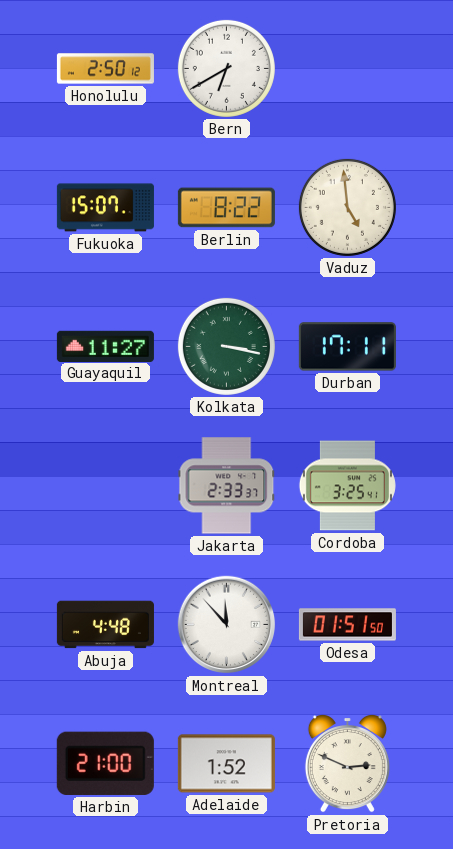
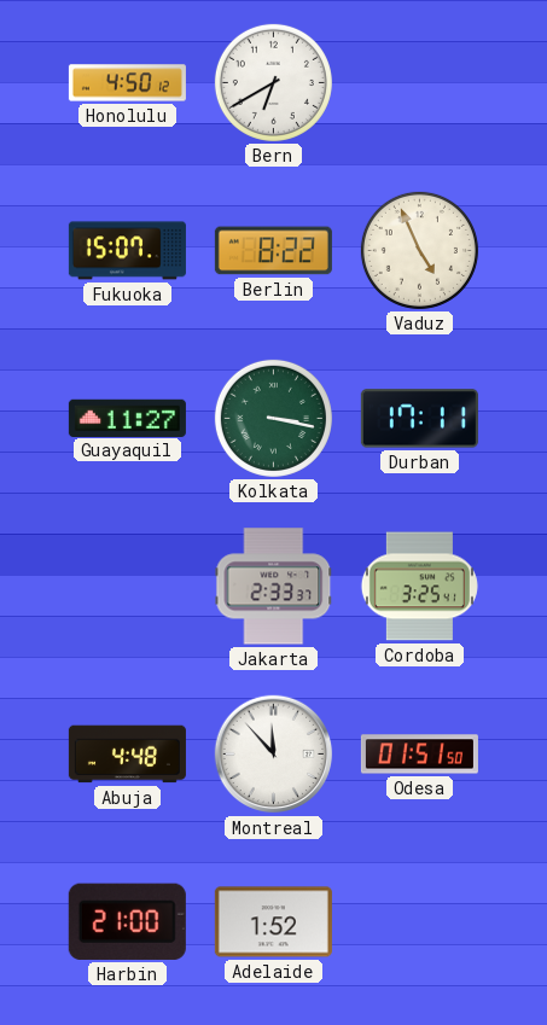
Honolulu: 2:50 -> 4:50 (127, 83)
Vaduz: 4:59 -> 4:56 (419, 250)
Pretoria: 2:49 -> none (347, 764)
